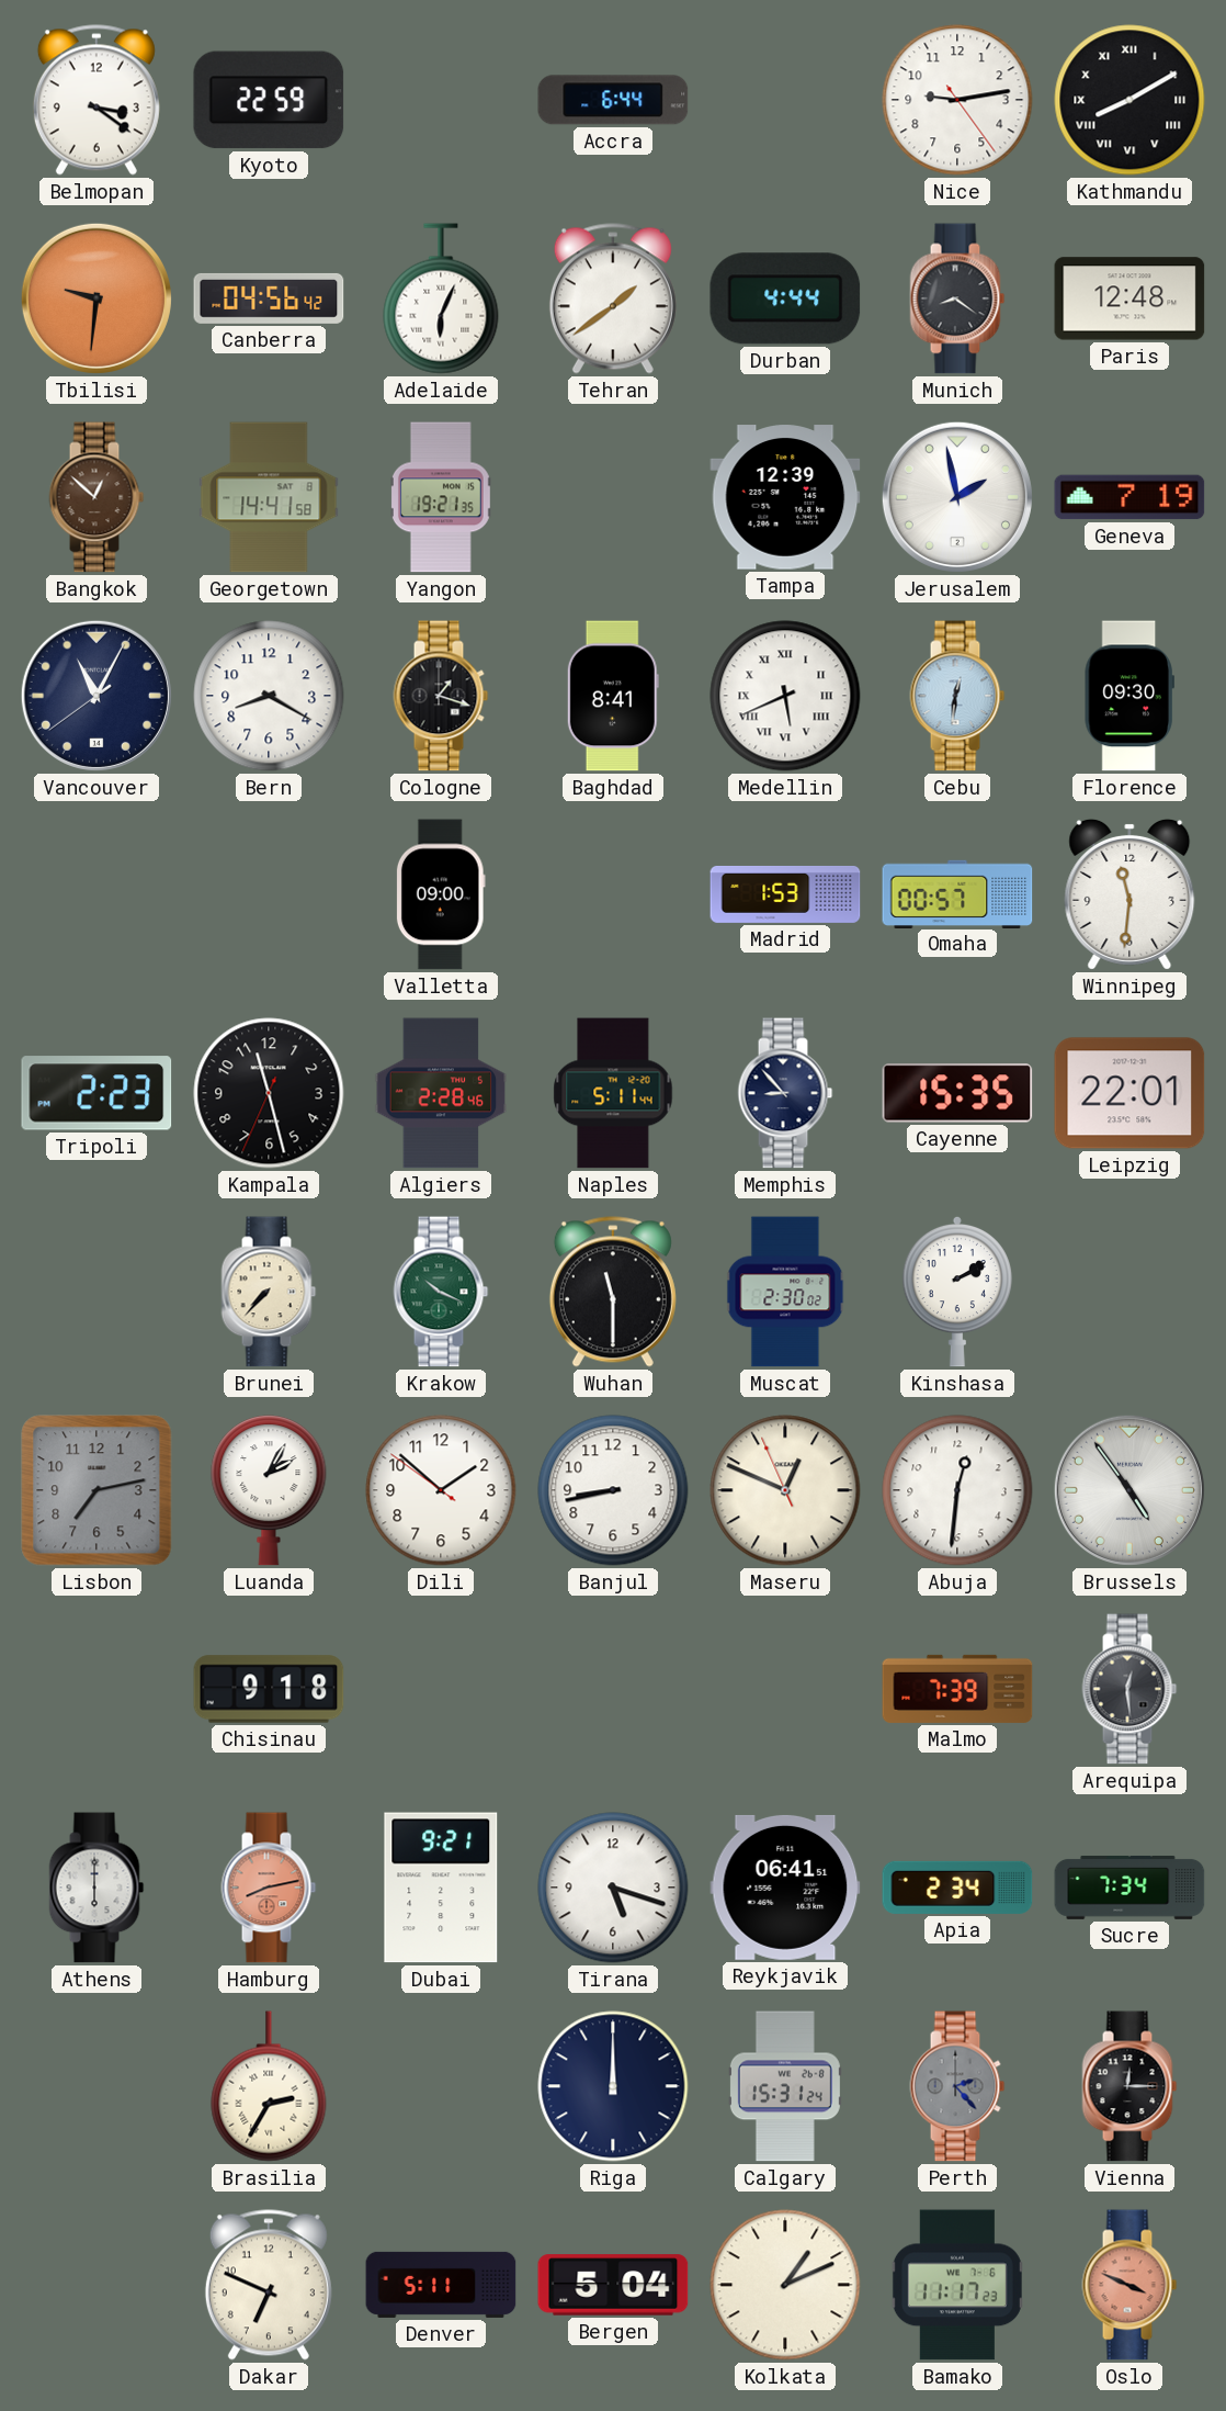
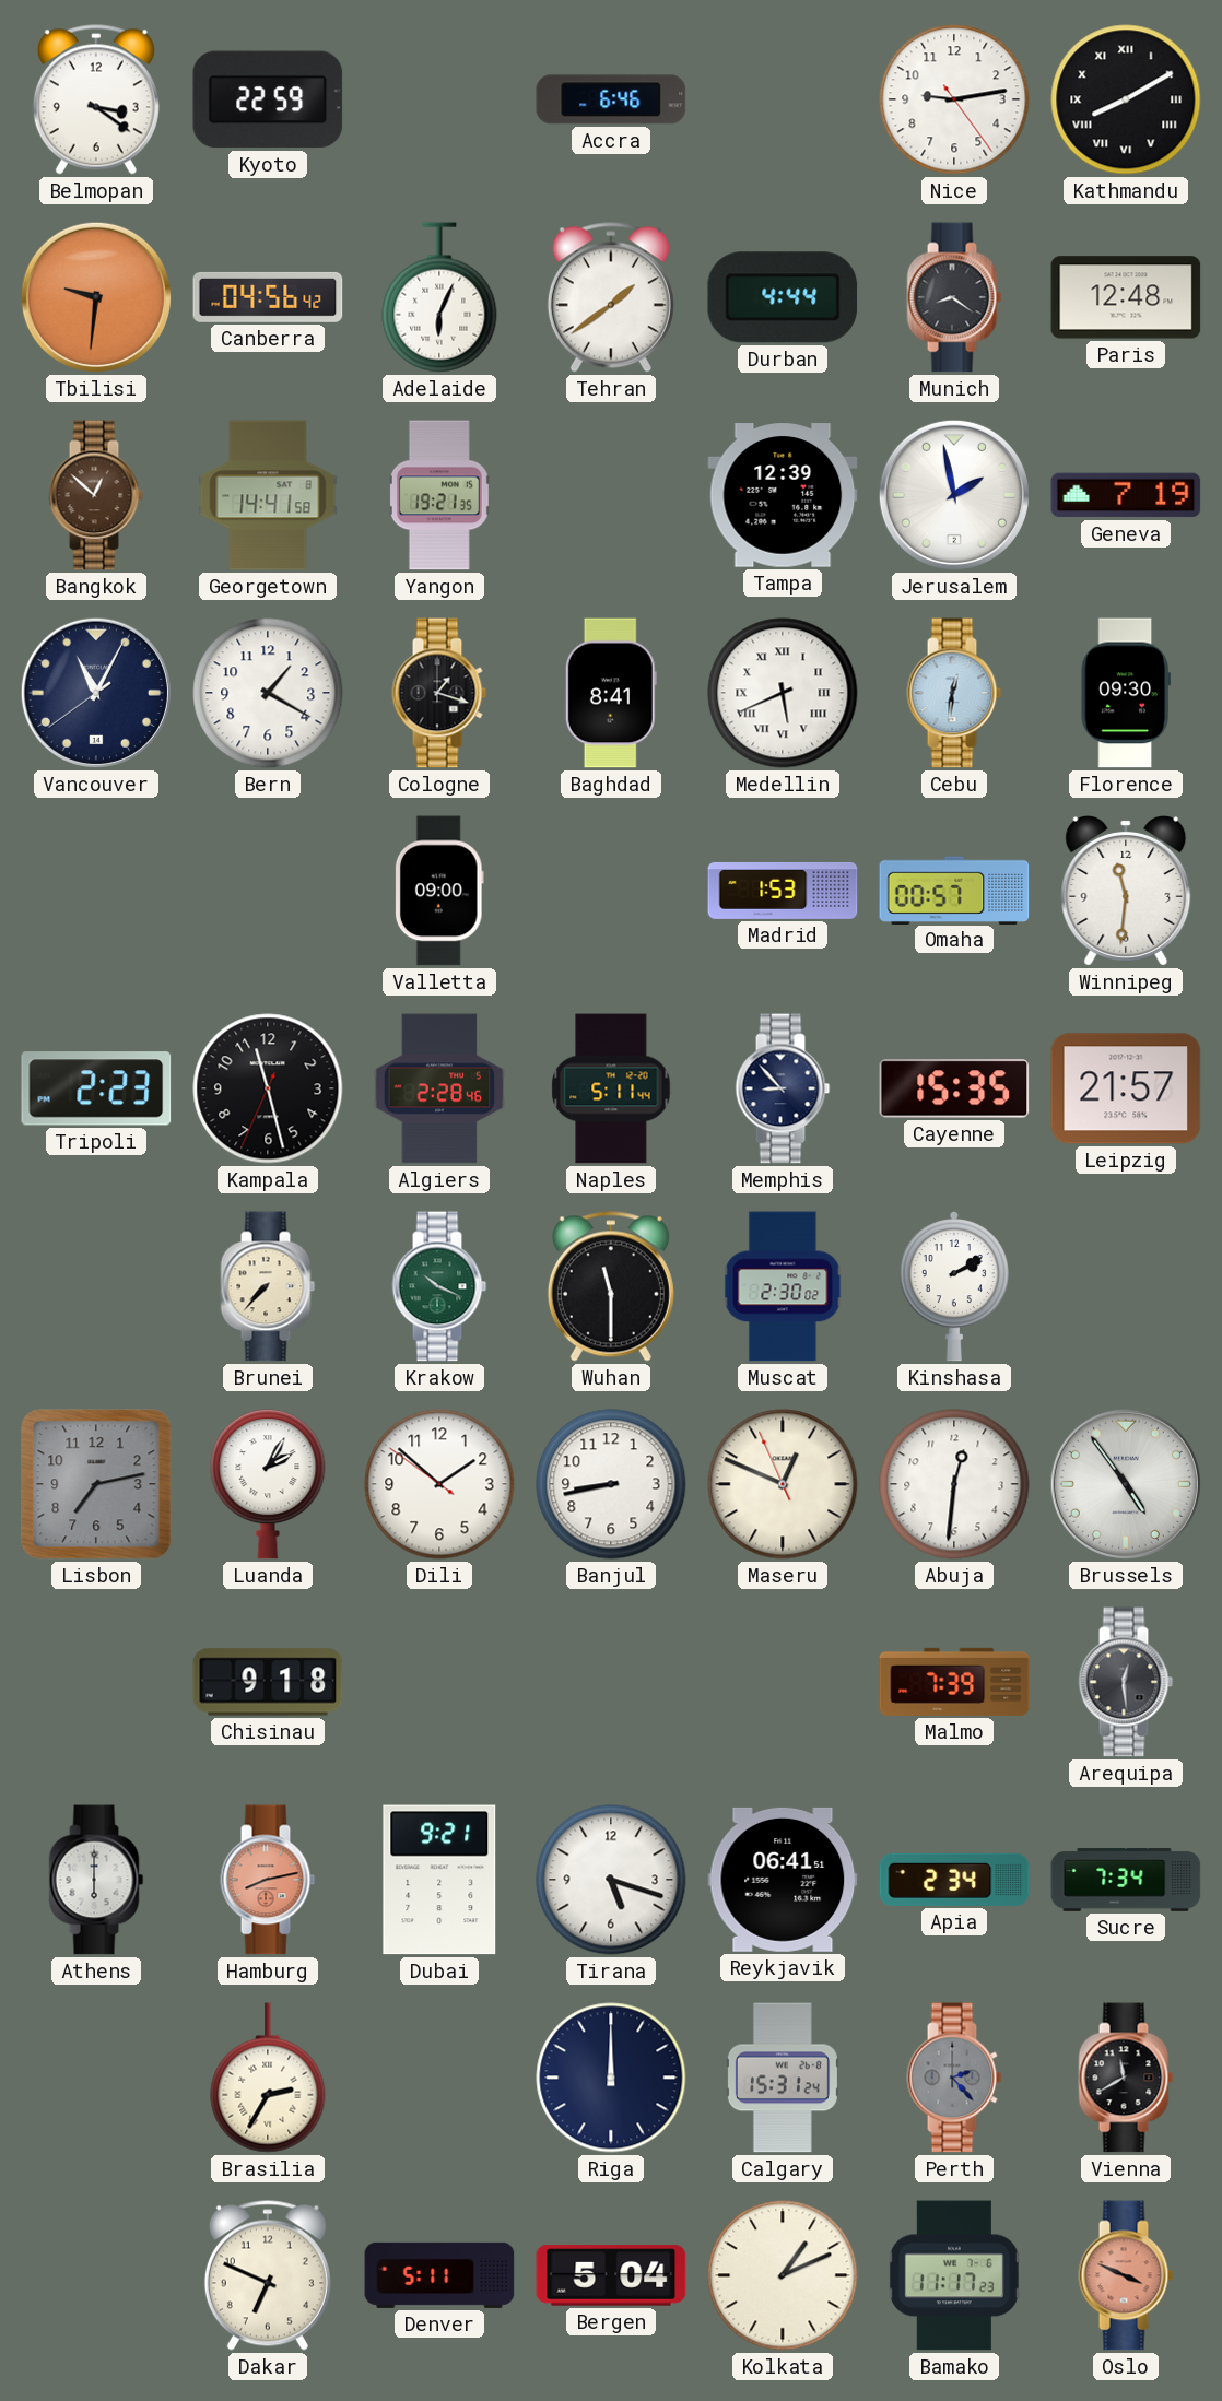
Accra: 6:44 -> 6:46 (611, 99)
Bern: 8:20 -> 1:20 (268, 693)
Leipzig: 22:01 -> 21:57 (1126, 1088)
Vienna: 12:15 -> 11:40 (1126, 2078)
